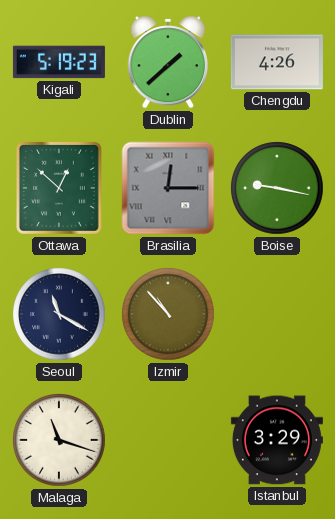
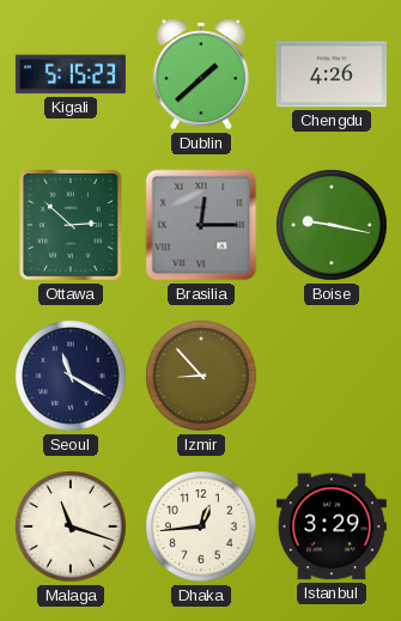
Kigali: 5:19 -> 5:15 (71, 74)
Ottawa: 12:52 -> 2:52 (71, 225)
Izmir: 10:53 -> 8:53 (201, 376)
Dhaka: none -> 12:44 (201, 526)
